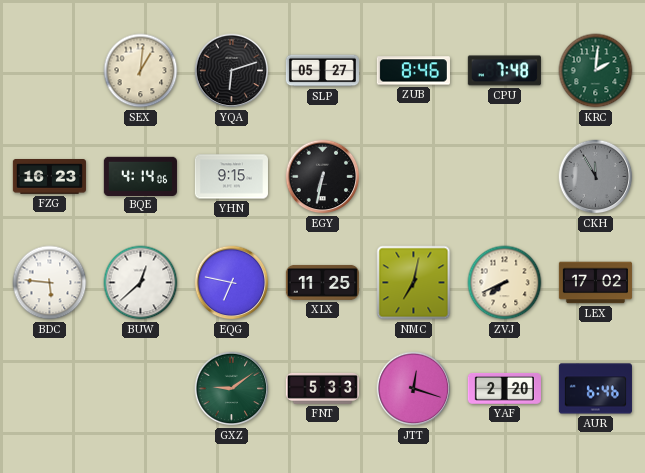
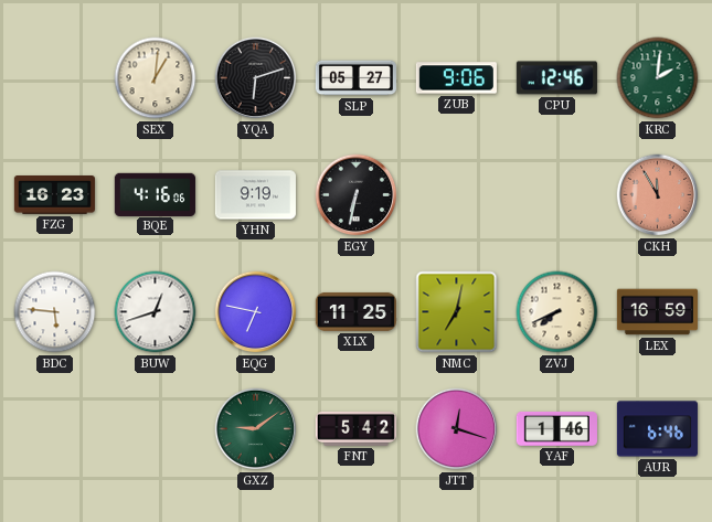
ZUB: 8:46 -> 9:06 (456, 78)
CPU: 7:48 -> 12:46 (556, 78)
BQE: 4:14 -> 4:16 (155, 194)
YHN: 9:15 -> 9:19 (255, 195)
CKH dial: grey -> salmon (658, 195)
BUW: 12:38 -> 12:42 (156, 312)
LEX: 17:02 -> 16:59 (657, 312)
FNT: 5:33 -> 5:42 (355, 428)
YAF: 2:20 -> 1:46 (556, 428)
